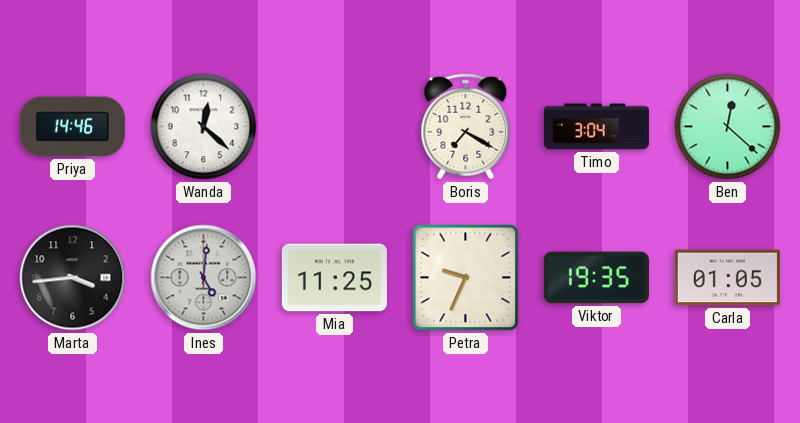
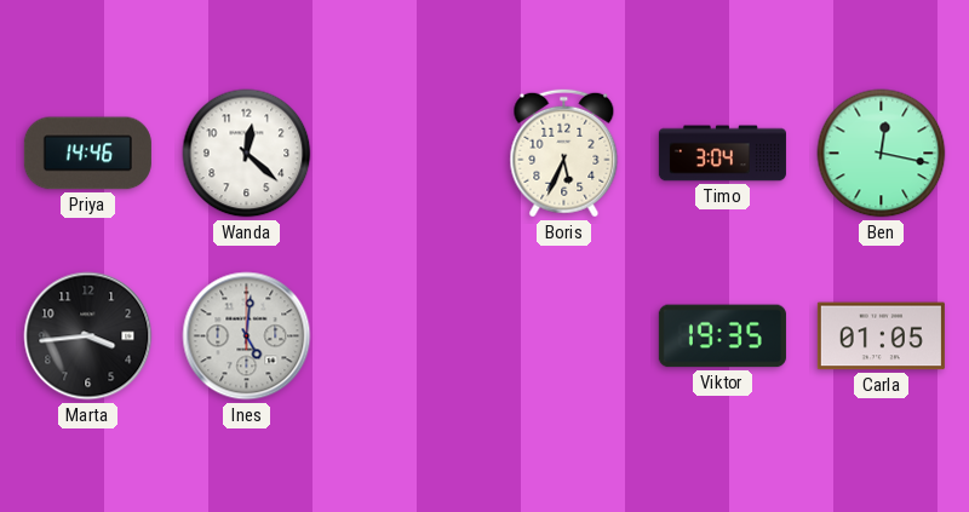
Boris: 7:20 -> 5:34 (564, 154)
Ben: 12:22 -> 12:17 (882, 154)
Mia: 11:25 -> none (334, 278)
Petra: 9:34 -> none (466, 278)
